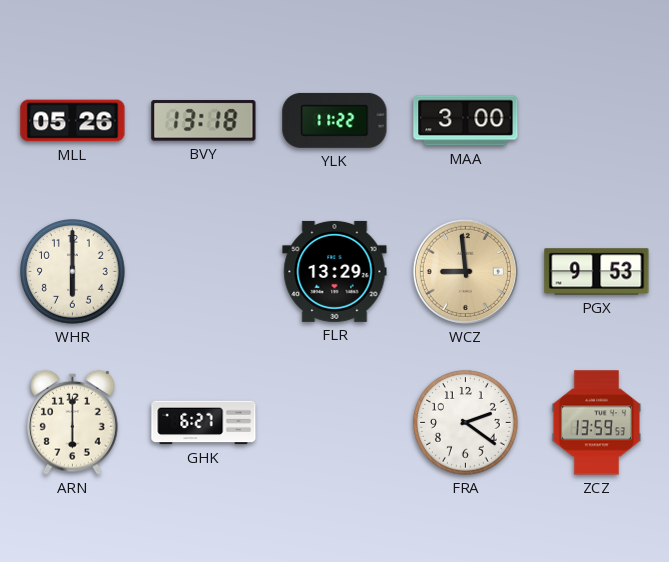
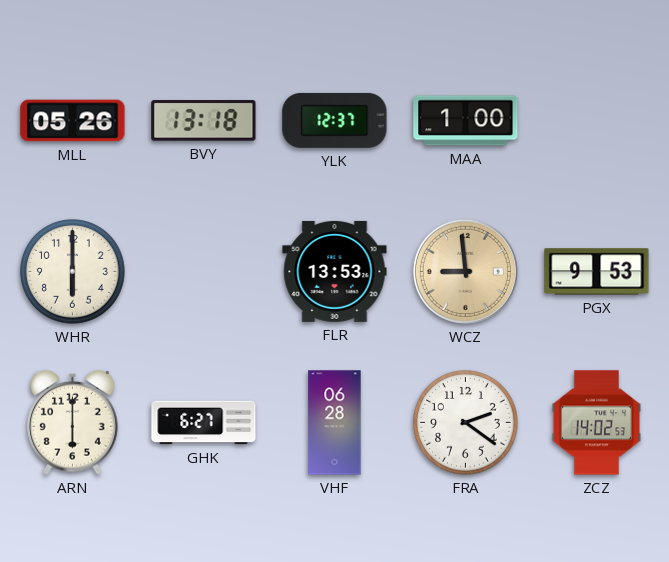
YLK: 11:22 -> 12:37 (335, 120)
MAA: 3:00 -> 1:00 (466, 121)
FLR: 13:29 -> 13:53 (335, 271)
VHF: none -> 06:28 (335, 423)
ZCZ: 13:59 -> 14:02 (596, 423)
